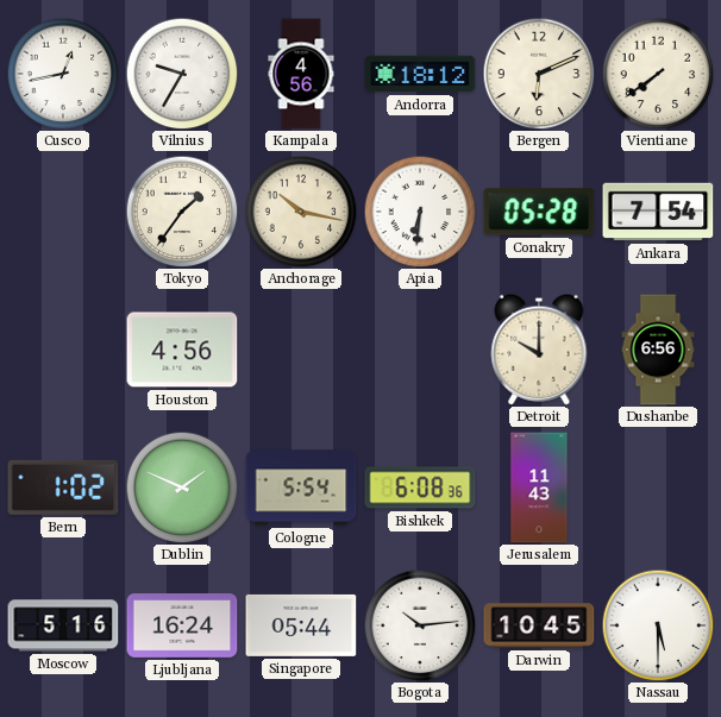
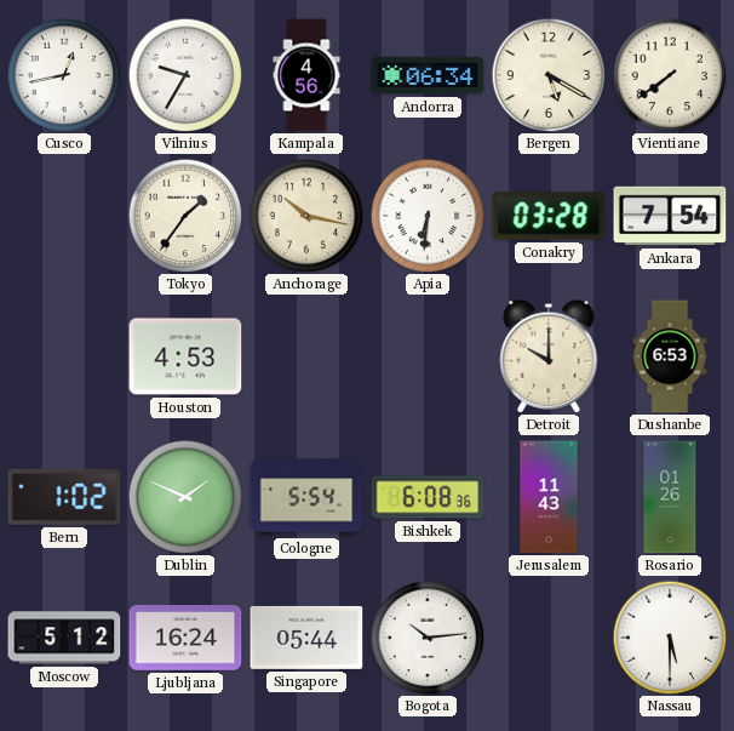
Andorra: 18:12 -> 06:34 (428, 75)
Bergen: 6:11 -> 5:20 (549, 75)
Conakry: 05:28 -> 03:28 (549, 216)
Houston: 4:56 -> 4:53 (185, 356)
Dushanbe: 6:56 -> 6:53 (670, 356)
Rosario: none -> 01:26 (670, 497)
Moscow: 5:16 -> 5:12 (64, 638)
Darwin: 10:45 -> none (539, 625)
